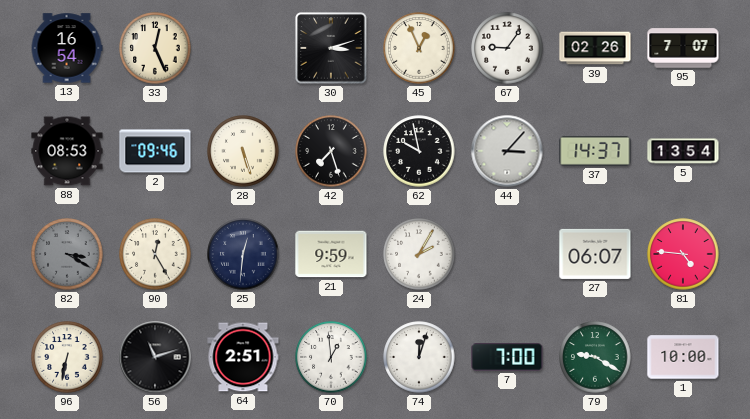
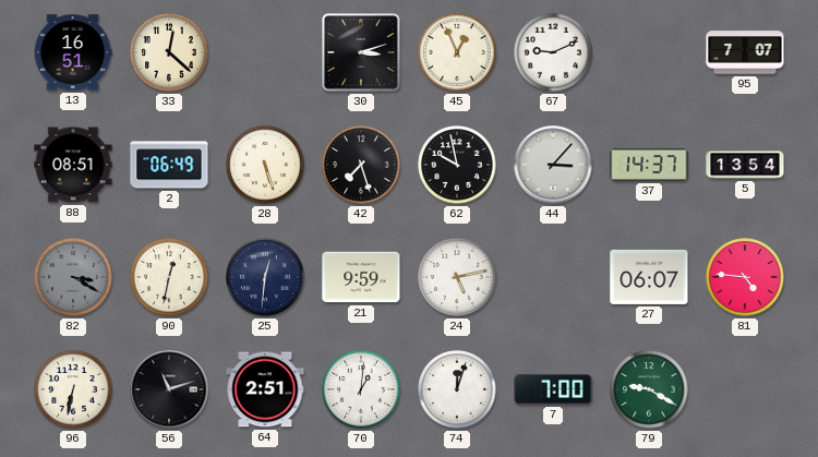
13: 16:54 -> 16:51 (73, 52)
33: 12:26 -> 12:22 (169, 52)
67: 9:06 -> 9:11 (553, 52)
39: 02:26 -> none (595, 48)
88: 08:53 -> 08:51 (73, 165)
2: 09:46 -> 06:49 (169, 165)
90: 12:25 -> 12:32 (169, 277)
24: 2:05 -> 5:13 (457, 277)
70: 12:59 -> 1:01 (361, 389)
1: 10:00 -> none (683, 357)
